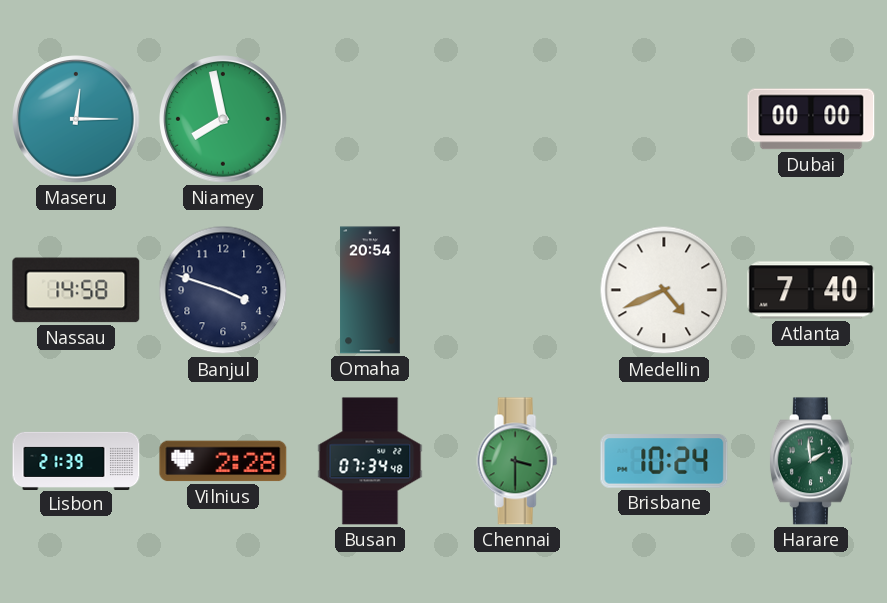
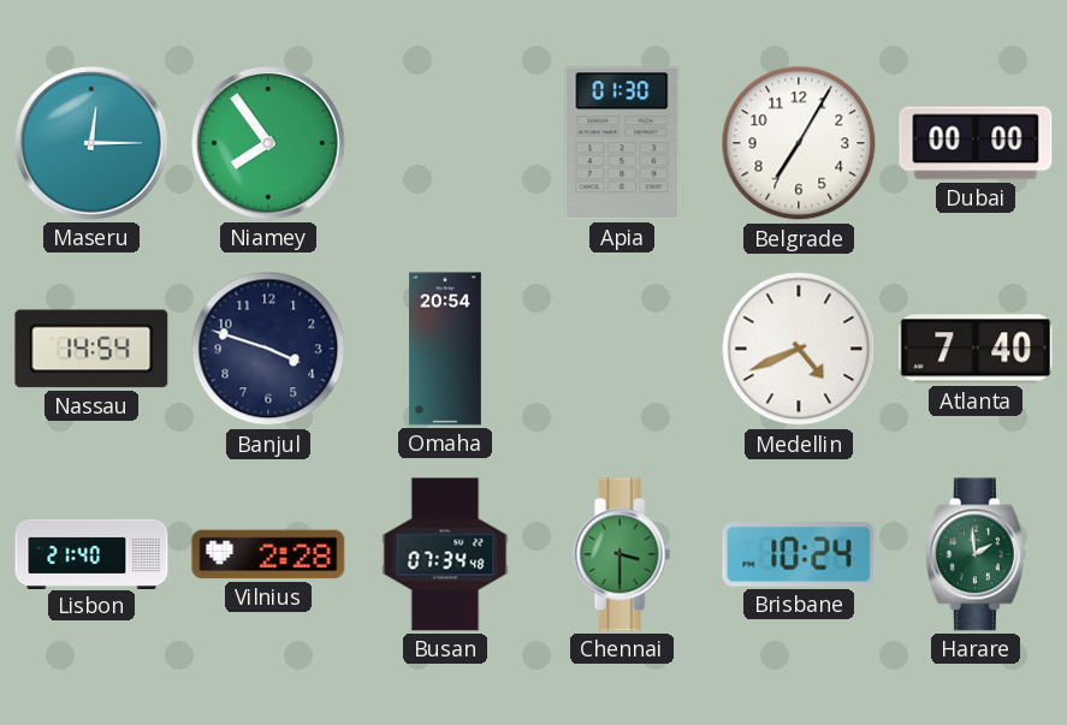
Niamey: 7:58 -> 7:54 (268, 143)
Apia: none -> 01:30 (622, 143)
Belgrade: none -> 7:05 (799, 143)
Nassau: 14:58 -> 14:54 (91, 349)
Lisbon: 21:39 -> 21:40 (91, 553)
